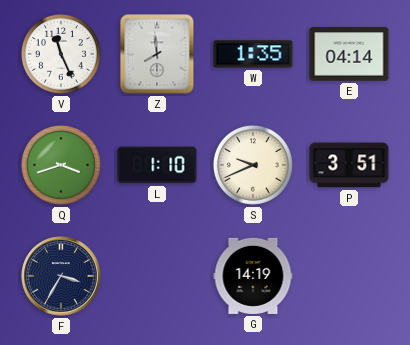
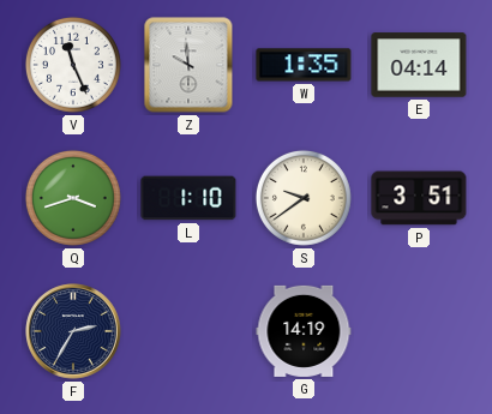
Z: 7:59 -> 9:59 (188, 65)
S: 9:41 -> 9:39 (304, 198)
F: 3:35 -> 2:35 (73, 331)
